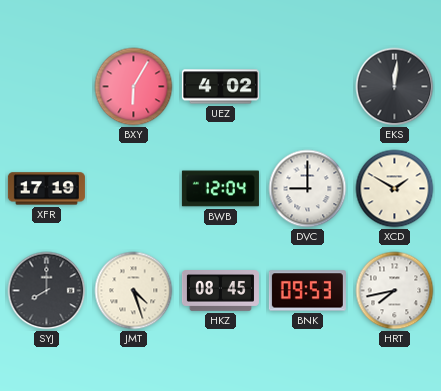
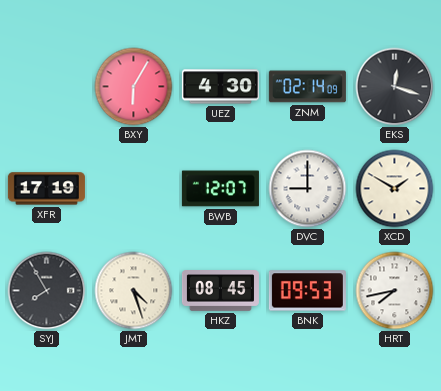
UEZ: 4:02 -> 4:30 (220, 87)
ZNM: none -> 02:14 (307, 87)
EKS: 12:01 -> 12:18 (395, 87)
BWB: 12:04 -> 12:07 (220, 189)
SYJ: 8:00 -> 7:55 (47, 291)
